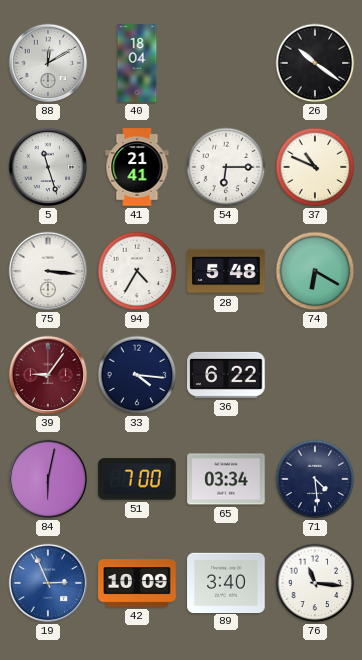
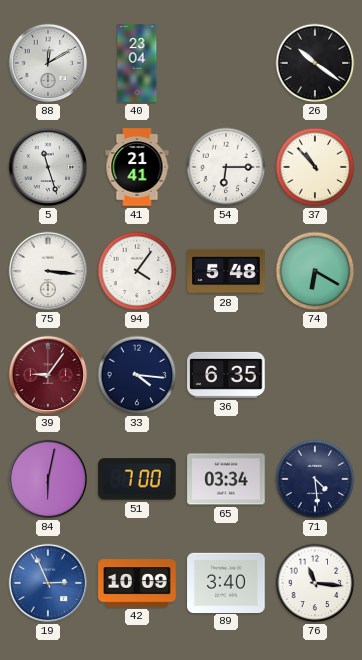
40: 18:04 -> 23:04 (137, 63)
37: 10:49 -> 10:53 (315, 167)
94: 4:35 -> 4:06 (137, 271)
36: 6:22 -> 6:35 (226, 375)
